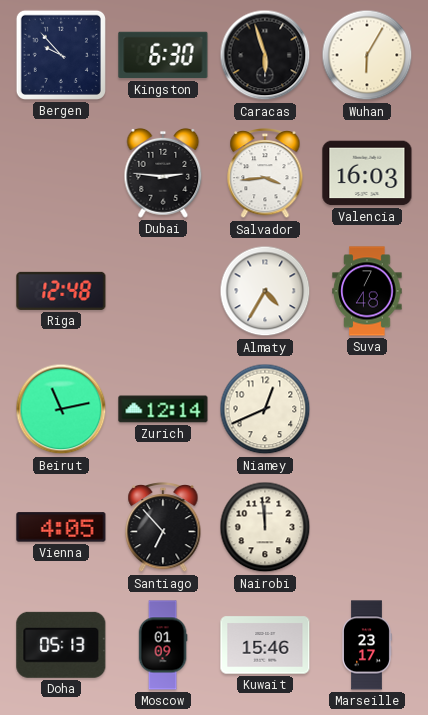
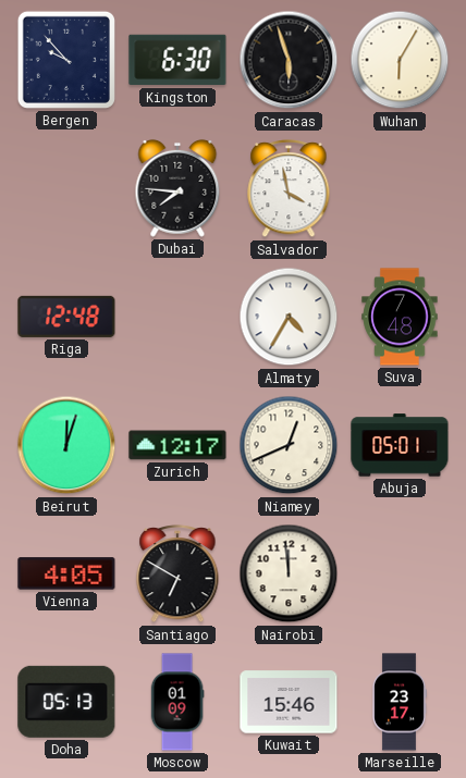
Dubai: 2:46 -> 7:46 (177, 188)
Salvador: 3:44 -> 3:58 (289, 188)
Valencia: 16:03 -> none (367, 173)
Beirut: 11:13 -> 12:03 (66, 445)
Zurich: 12:14 -> 12:17 (177, 445)
Abuja: none -> 05:01 (400, 445)
Santiago: 6:53 -> 6:50 (177, 573)
